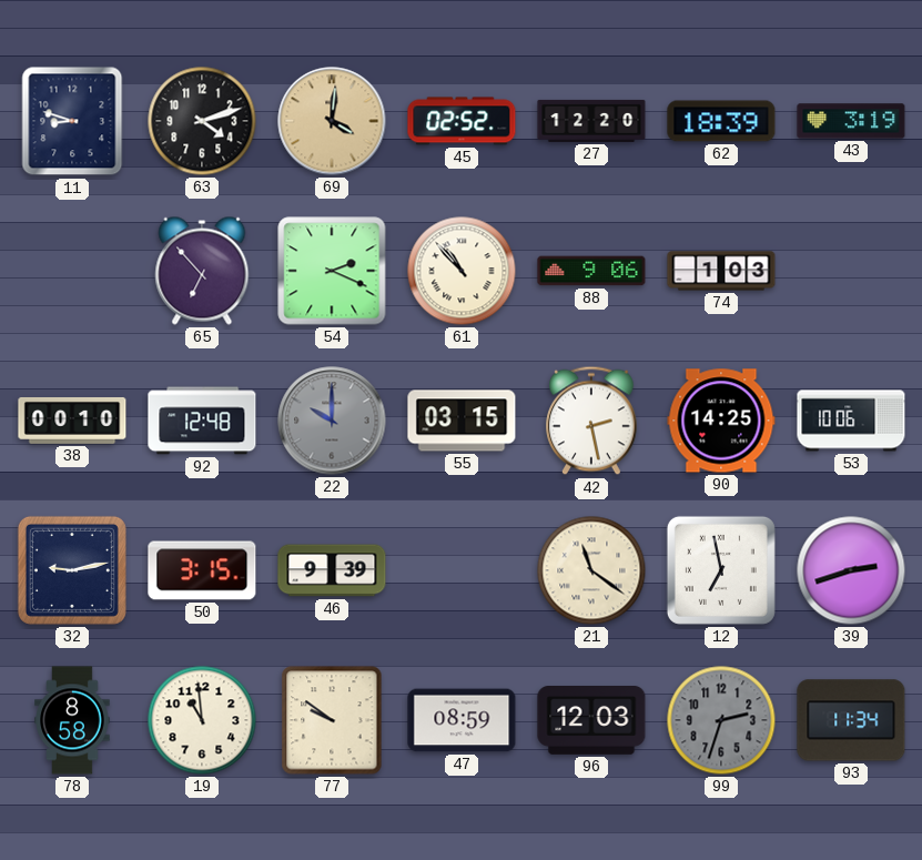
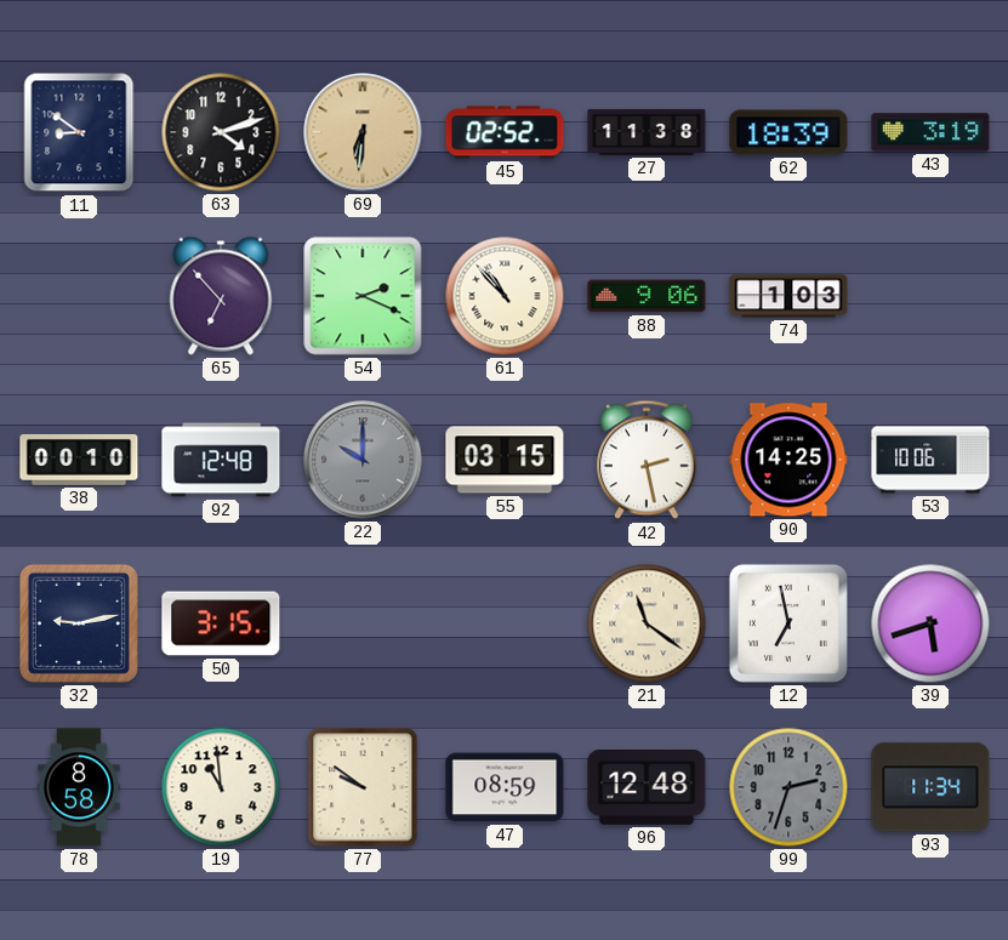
11: 8:48 -> 8:51 (79, 132)
69: 4:01 -> 6:31 (363, 132)
27: 12:20 -> 11:38 (647, 132)
46: 9:39 -> none (332, 570)
39: 2:42 -> 5:42 (930, 623)
96: 12:03 -> 12:48 (647, 788)
